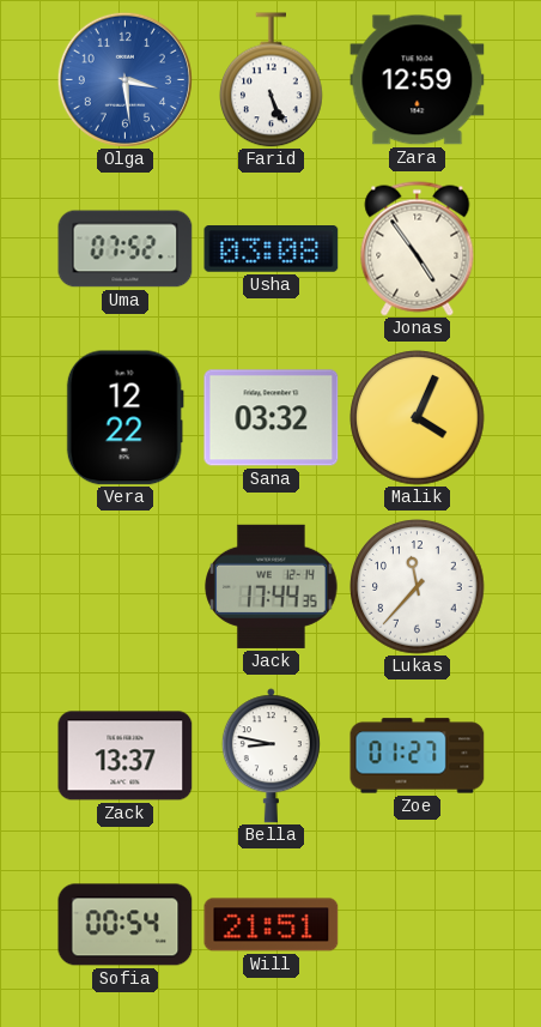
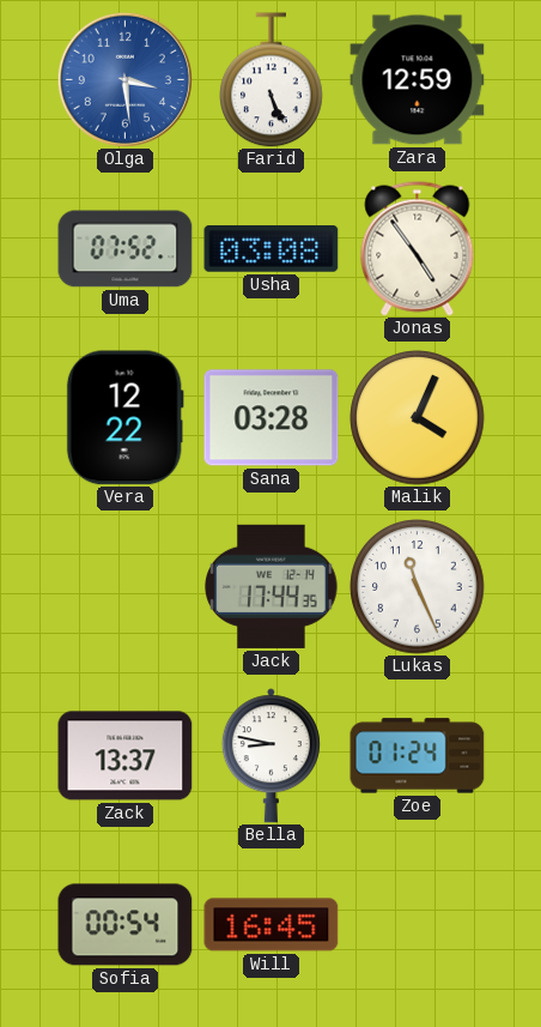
Sana: 03:32 -> 03:28 (272, 418)
Lukas: 11:37 -> 11:26 (418, 587)
Zoe: 01:27 -> 01:24 (418, 756)
Will: 21:51 -> 16:45 (272, 925)
